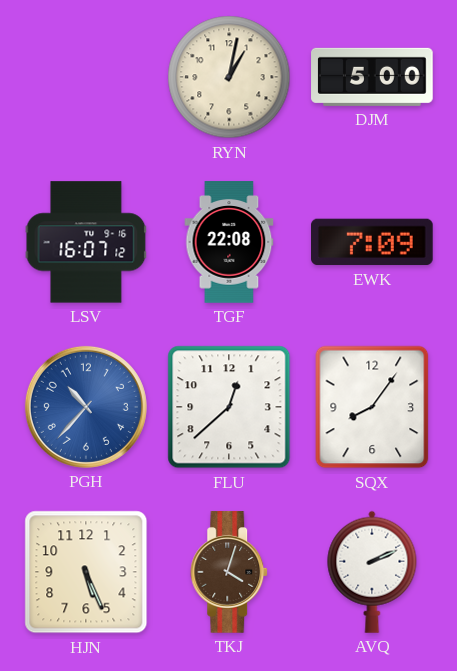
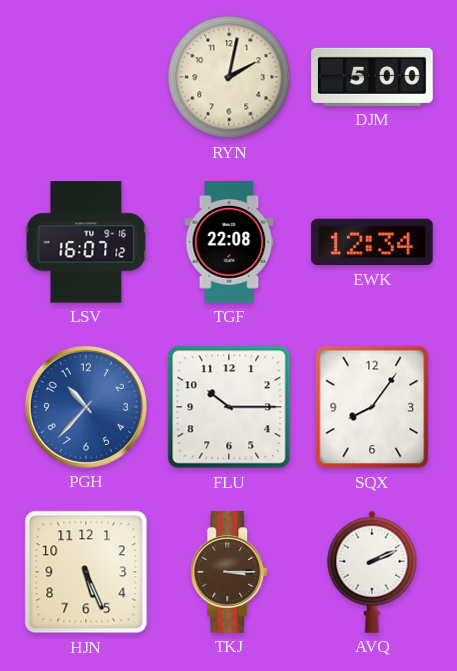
RYN: 1:02 -> 2:02 (229, 77)
EWK: 7:09 -> 12:34 (373, 242)
FLU: 12:38 -> 10:15 (229, 407)
TKJ: 4:03 -> 3:15 (230, 572)
